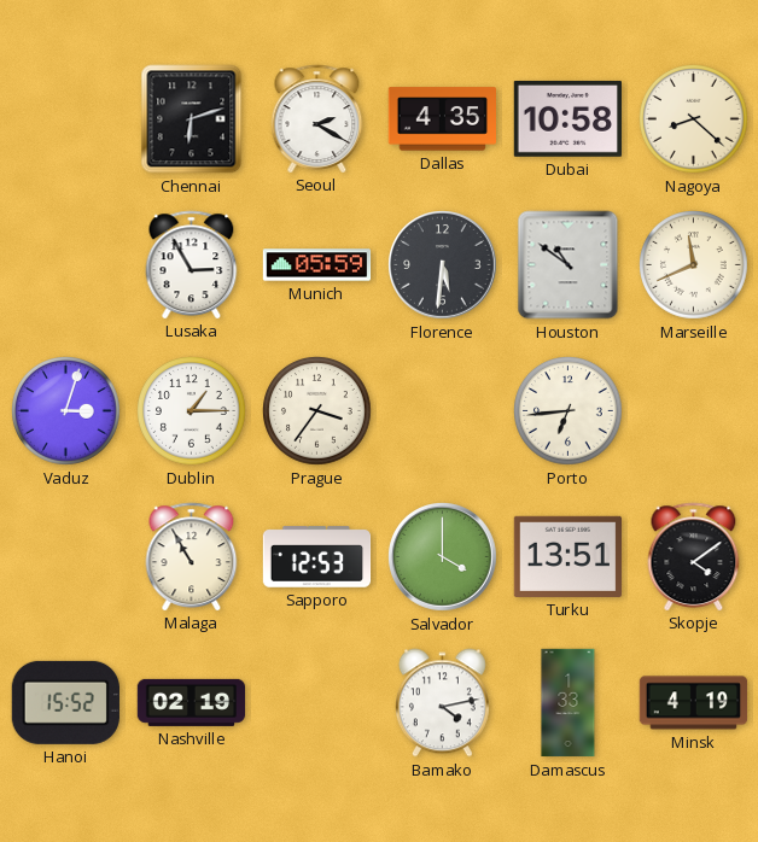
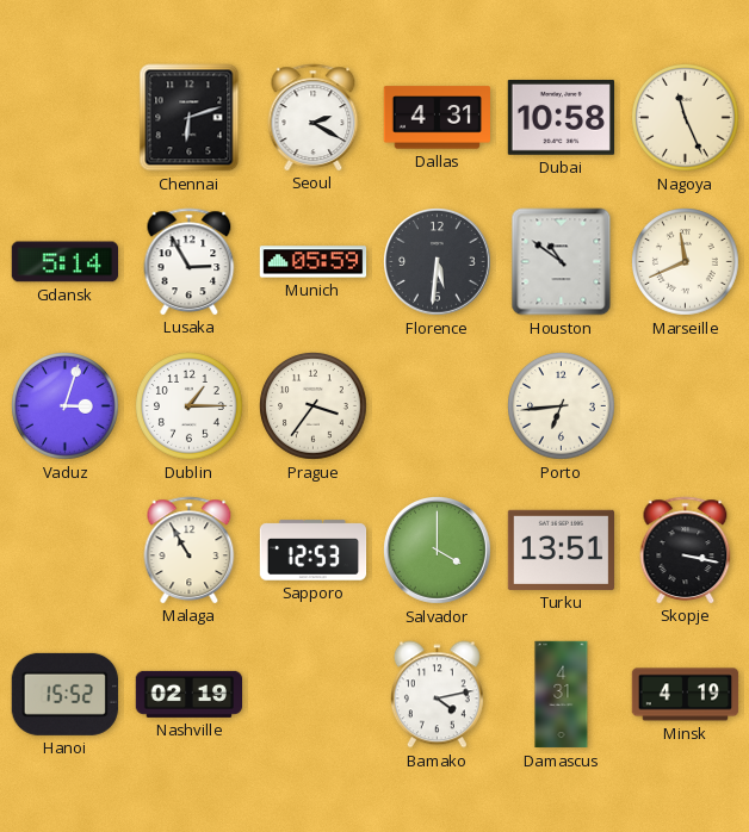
Dallas: 4:35 -> 4:31 (437, 118)
Nagoya: 8:22 -> 11:26 (686, 118)
Gdansk: none -> 5:14 (64, 262)
Skopje: 4:09 -> 3:17 (686, 550)
Damascus: 1:33 -> 4:31 (562, 695)
